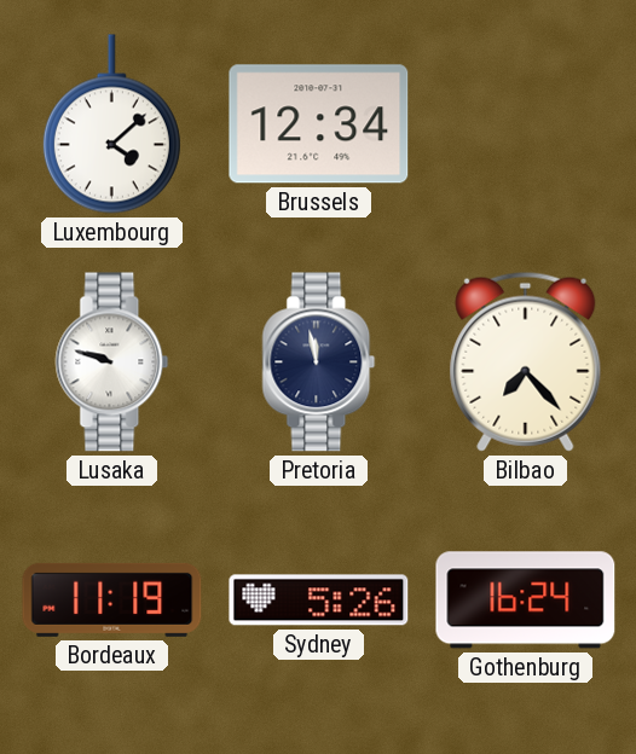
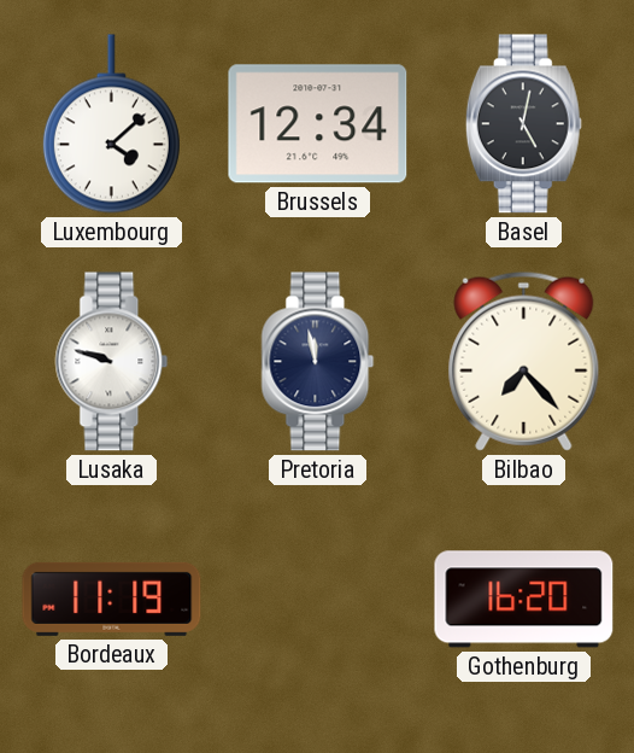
Basel: none -> 5:02 (523, 124)
Sydney: 5:26 -> none (319, 601)
Gothenburg: 16:24 -> 16:20 (524, 600)
